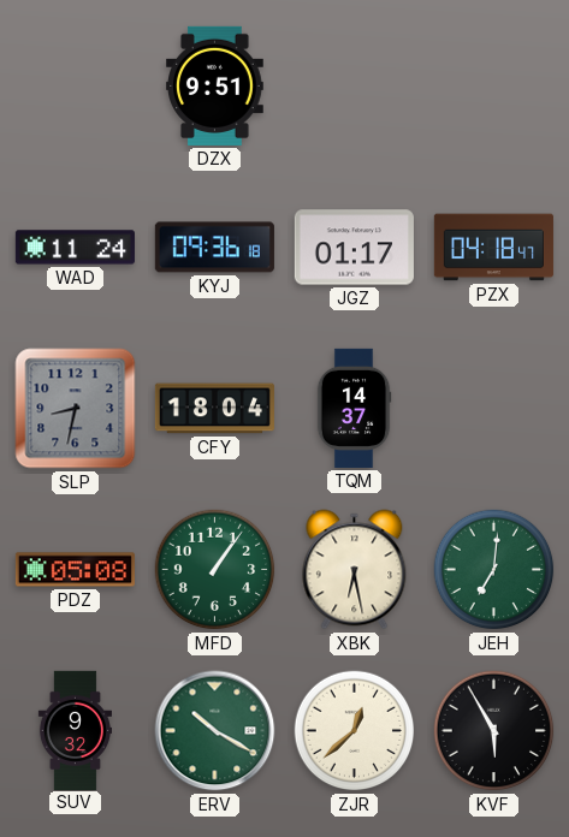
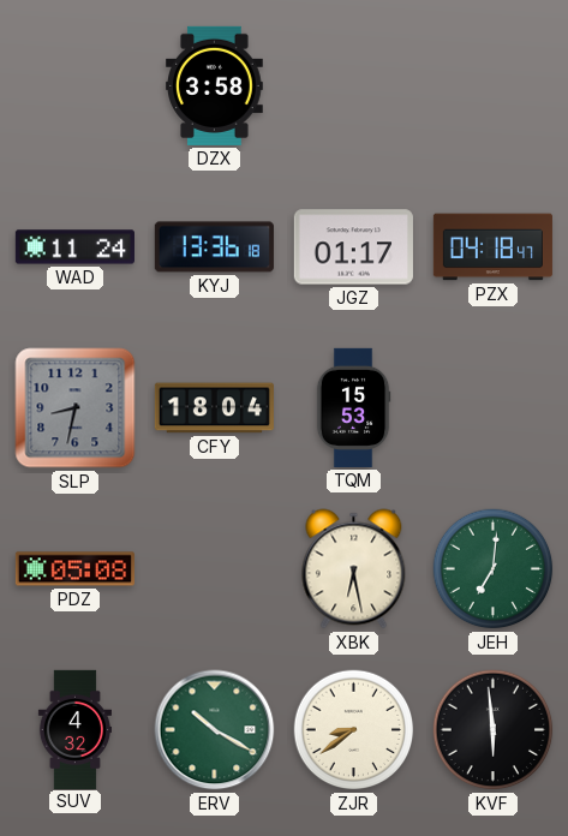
DZX: 9:51 -> 3:58 (215, 85)
KYJ: 09:36 -> 13:36 (214, 247)
TQM: 14:37 -> 15:53 (353, 407)
MFD: 1:06 -> none (215, 570)
SUV: 9:32 -> 4:32 (74, 729)
ZJR: 12:38 -> 8:39 (354, 730)
KVF: 5:55 -> 5:59 (494, 730)
